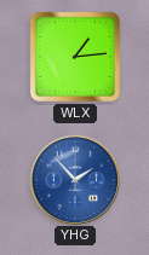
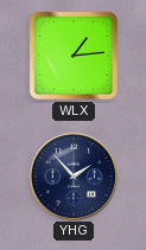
YHG dial: blue -> navy (72, 175)
